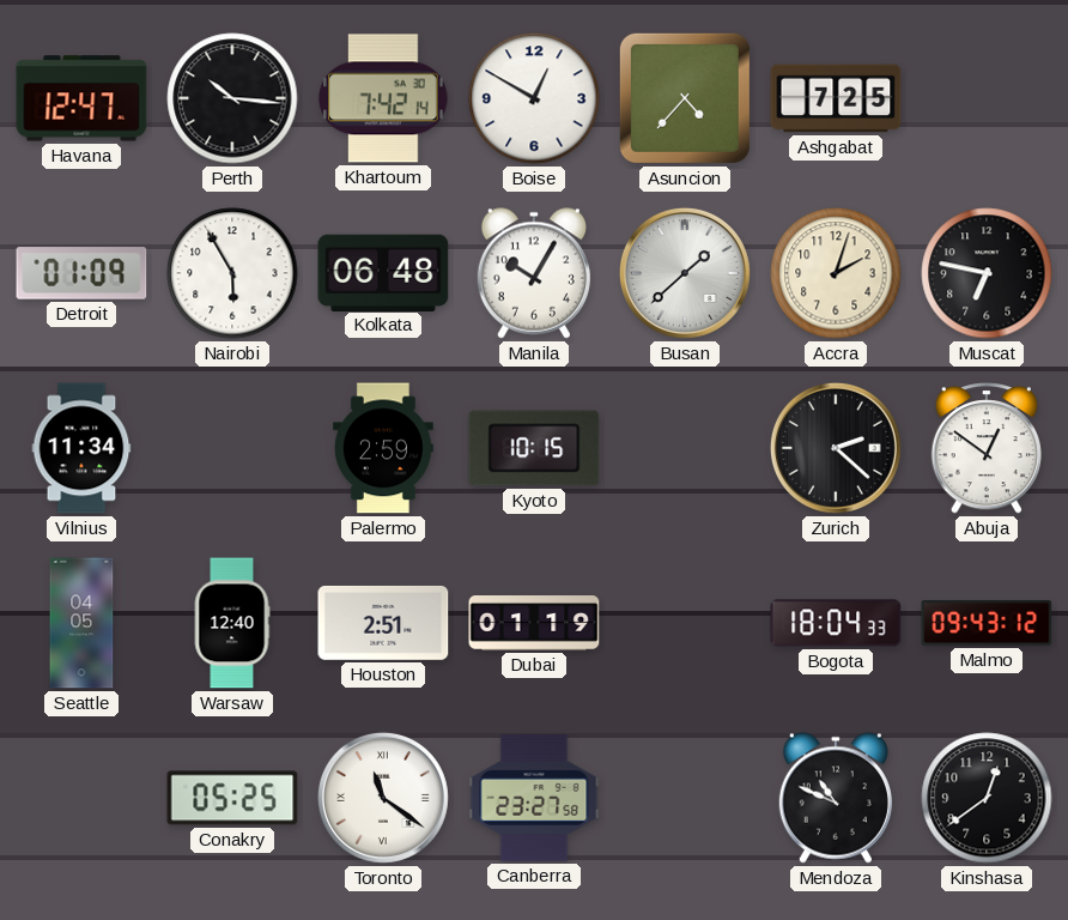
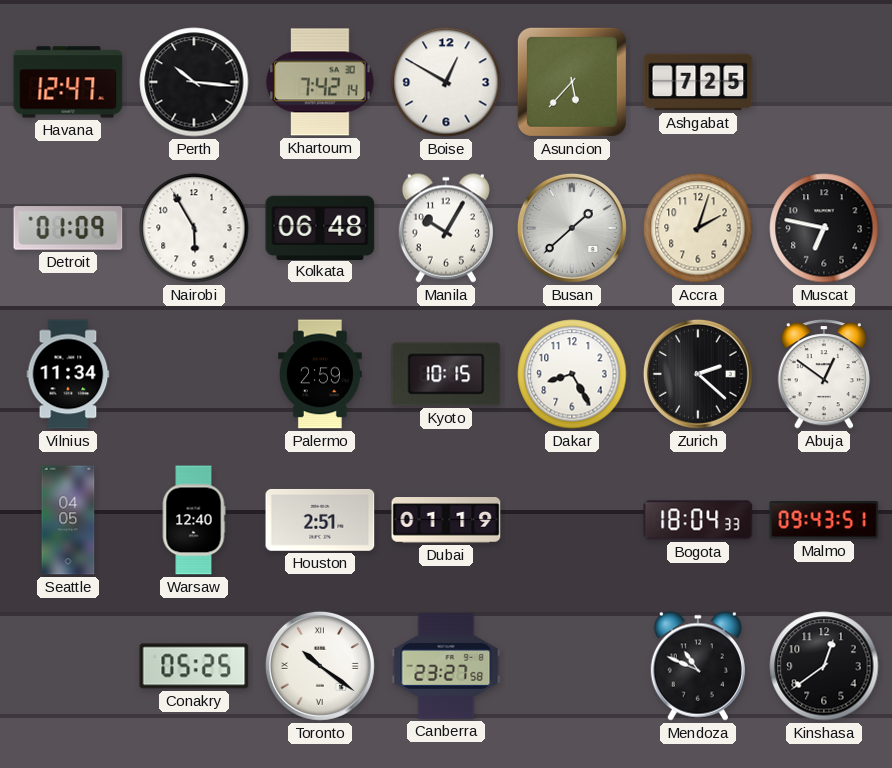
Asuncion: 4:37 -> 5:37 (572, 82)
Dakar: none -> 8:25 (572, 374)
Malmo: 09:43:12 -> 09:43:51 (824, 521)
Toronto: 11:21 -> 10:21 (320, 666)
